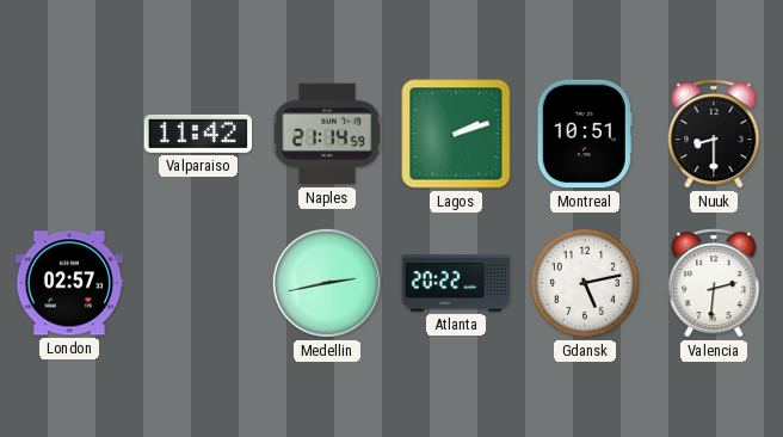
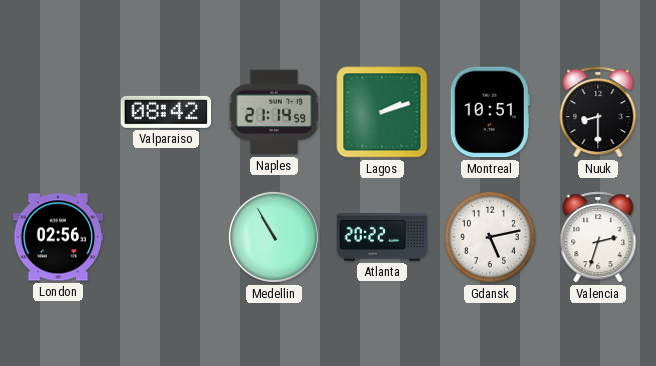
Valparaiso: 11:42 -> 08:42 (166, 112)
London: 02:57 -> 02:56 (58, 237)
Medellin: 2:43 -> 10:55 (274, 237)
Valencia: 2:31 -> 2:33 (598, 237)
